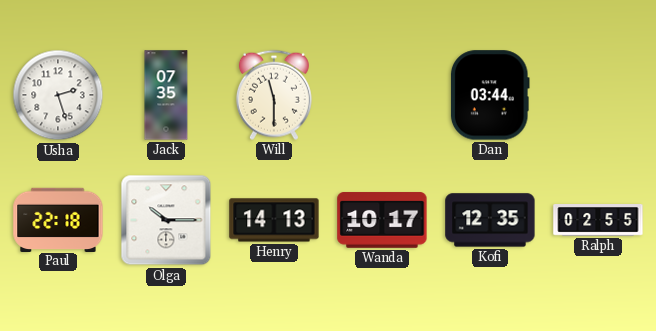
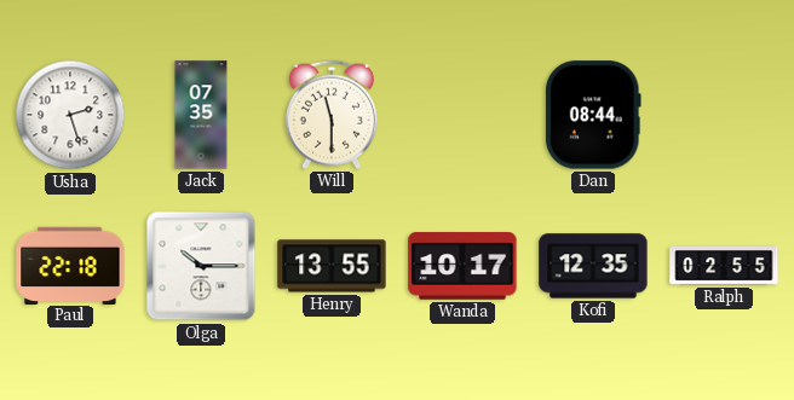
Dan: 03:44 -> 08:44 (593, 115)
Henry: 14:13 -> 13:55 (332, 266)
